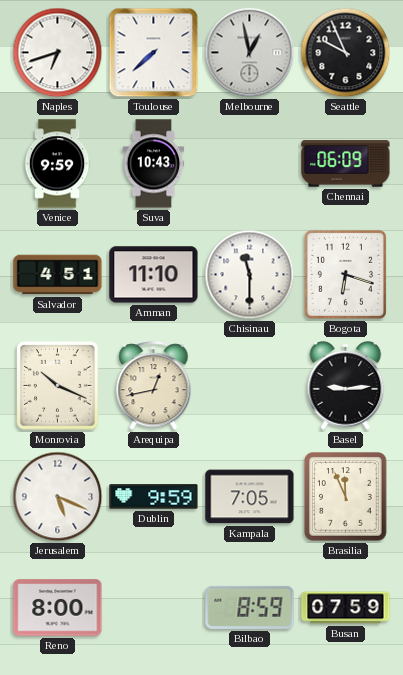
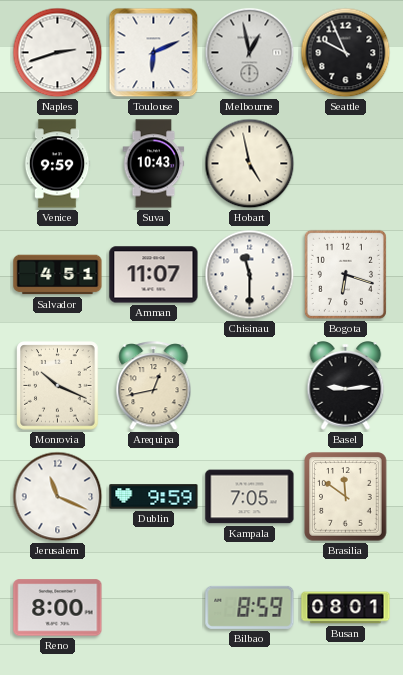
Naples: 6:42 -> 2:42 (58, 53)
Toulouse: 7:38 -> 6:11 (154, 53)
Hobart: none -> 4:58 (250, 164)
Chennai: 06:09 -> none (346, 164)
Amman: 11:10 -> 11:07 (154, 275)
Jerusalem: 5:19 -> 11:19 (58, 497)
Brasilia: 11:56 -> 11:51 (346, 497)
Busan: 07:59 -> 08:01 (346, 608)
